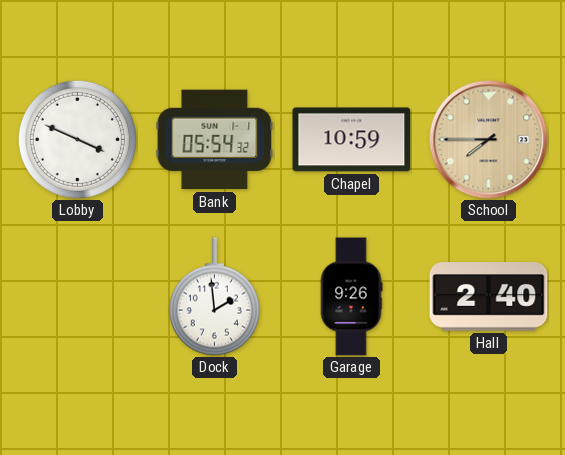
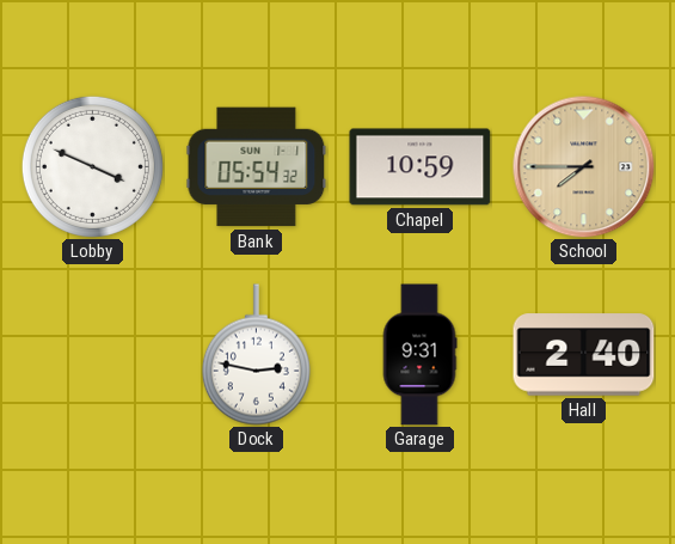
Dock: 1:59 -> 2:47 (256, 355)
Garage: 9:26 -> 9:31 (419, 355)
